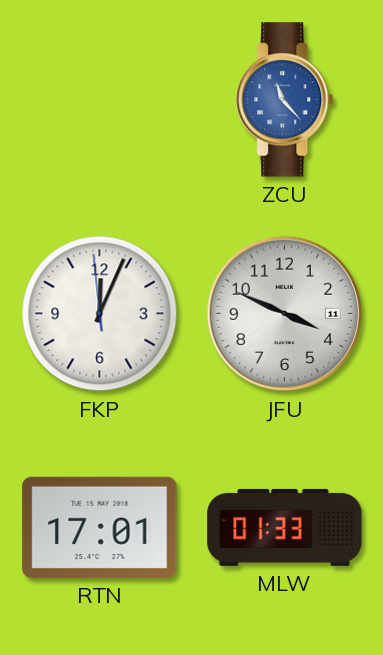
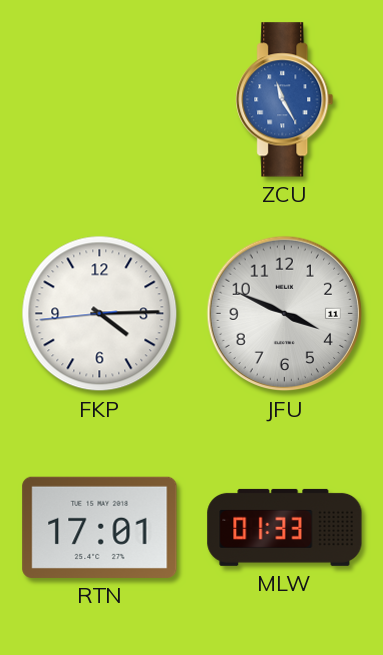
ZCU: 11:23 -> 11:25 (285, 100)
FKP: 12:03 -> 4:14 (100, 314)
